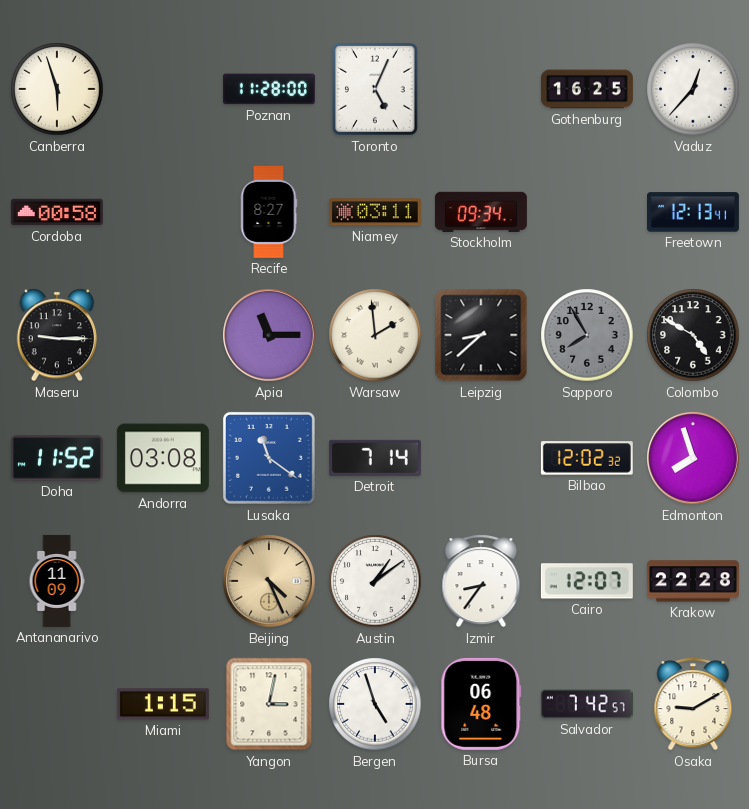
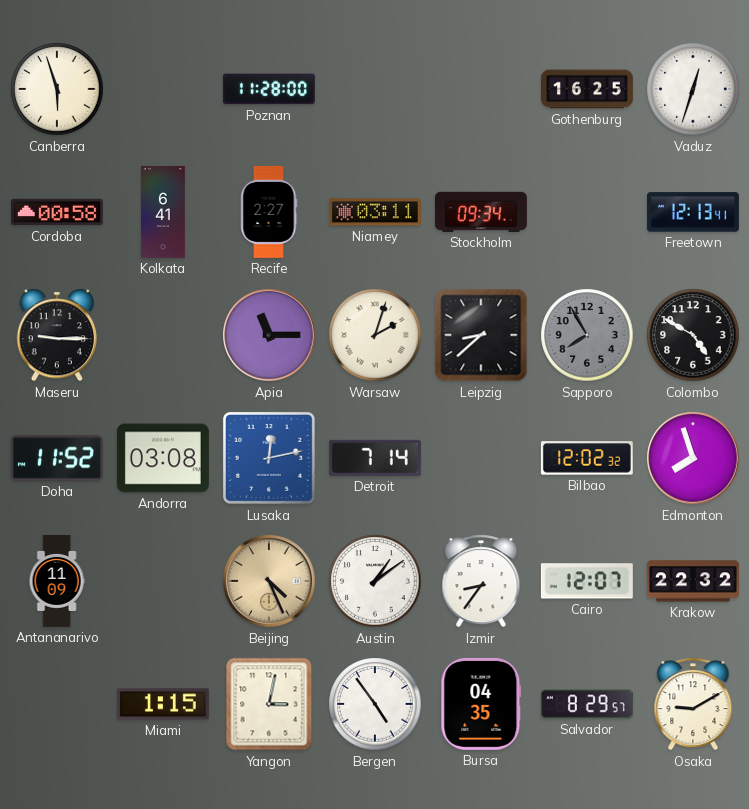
Toronto: 5:04 -> none (375, 89)
Vaduz: 12:37 -> 12:33 (693, 89)
Kolkata: none -> 6:41 (163, 212)
Recife: 8:27 -> 2:27 (269, 212)
Warsaw: 1:59 -> 2:03 (375, 335)
Lusaka: 11:21 -> 12:13 (269, 458)
Krakow: 22:28 -> 22:32 (693, 581)
Bergen: 4:57 -> 4:54 (375, 704)
Bursa: 06:48 -> 04:35 (481, 704)
Salvador: 7:42 -> 8:29 (587, 704)
